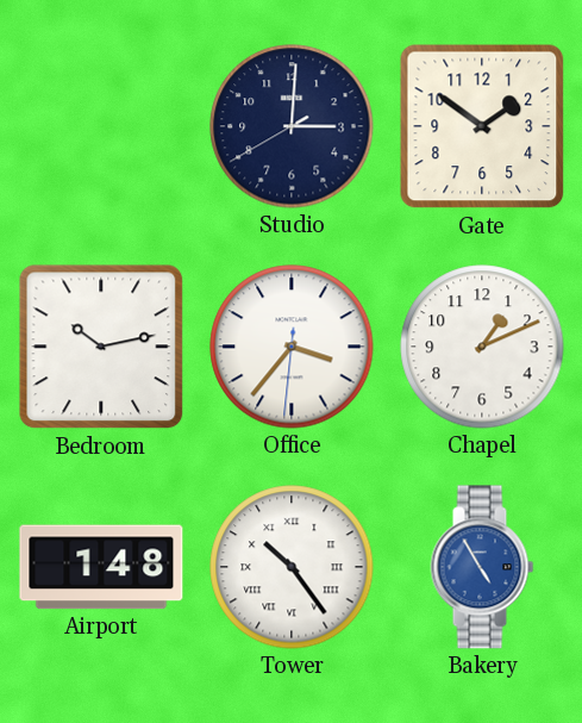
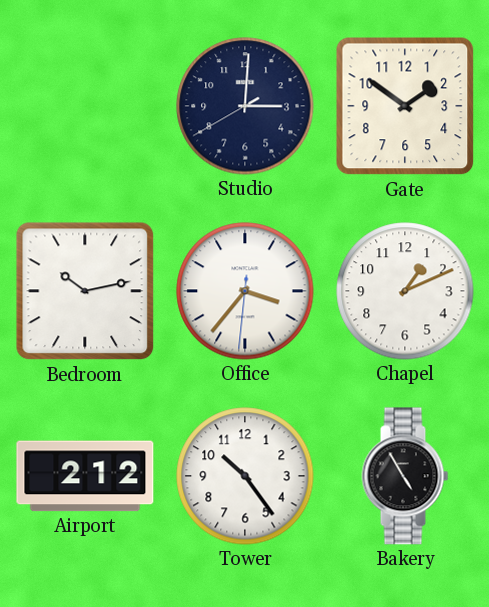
Airport: 1:48 -> 2:12 (85, 476)
Tower numerals: Roman -> Arabic (245, 476)
Bakery dial: blue -> black (405, 476)
